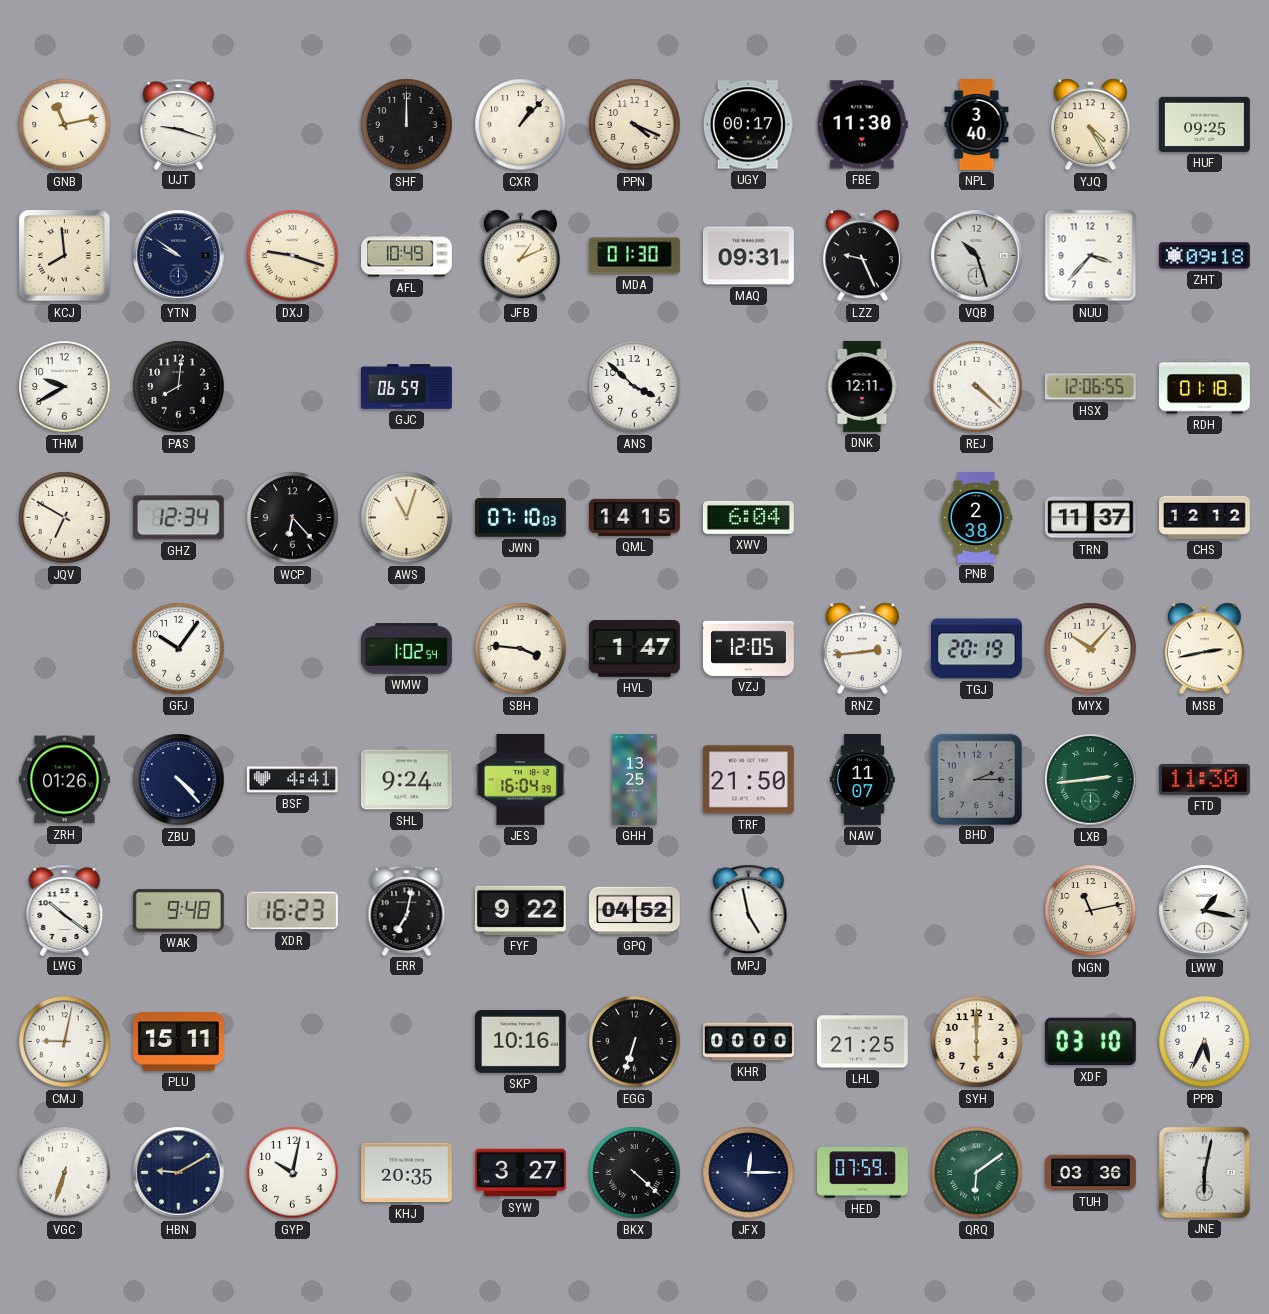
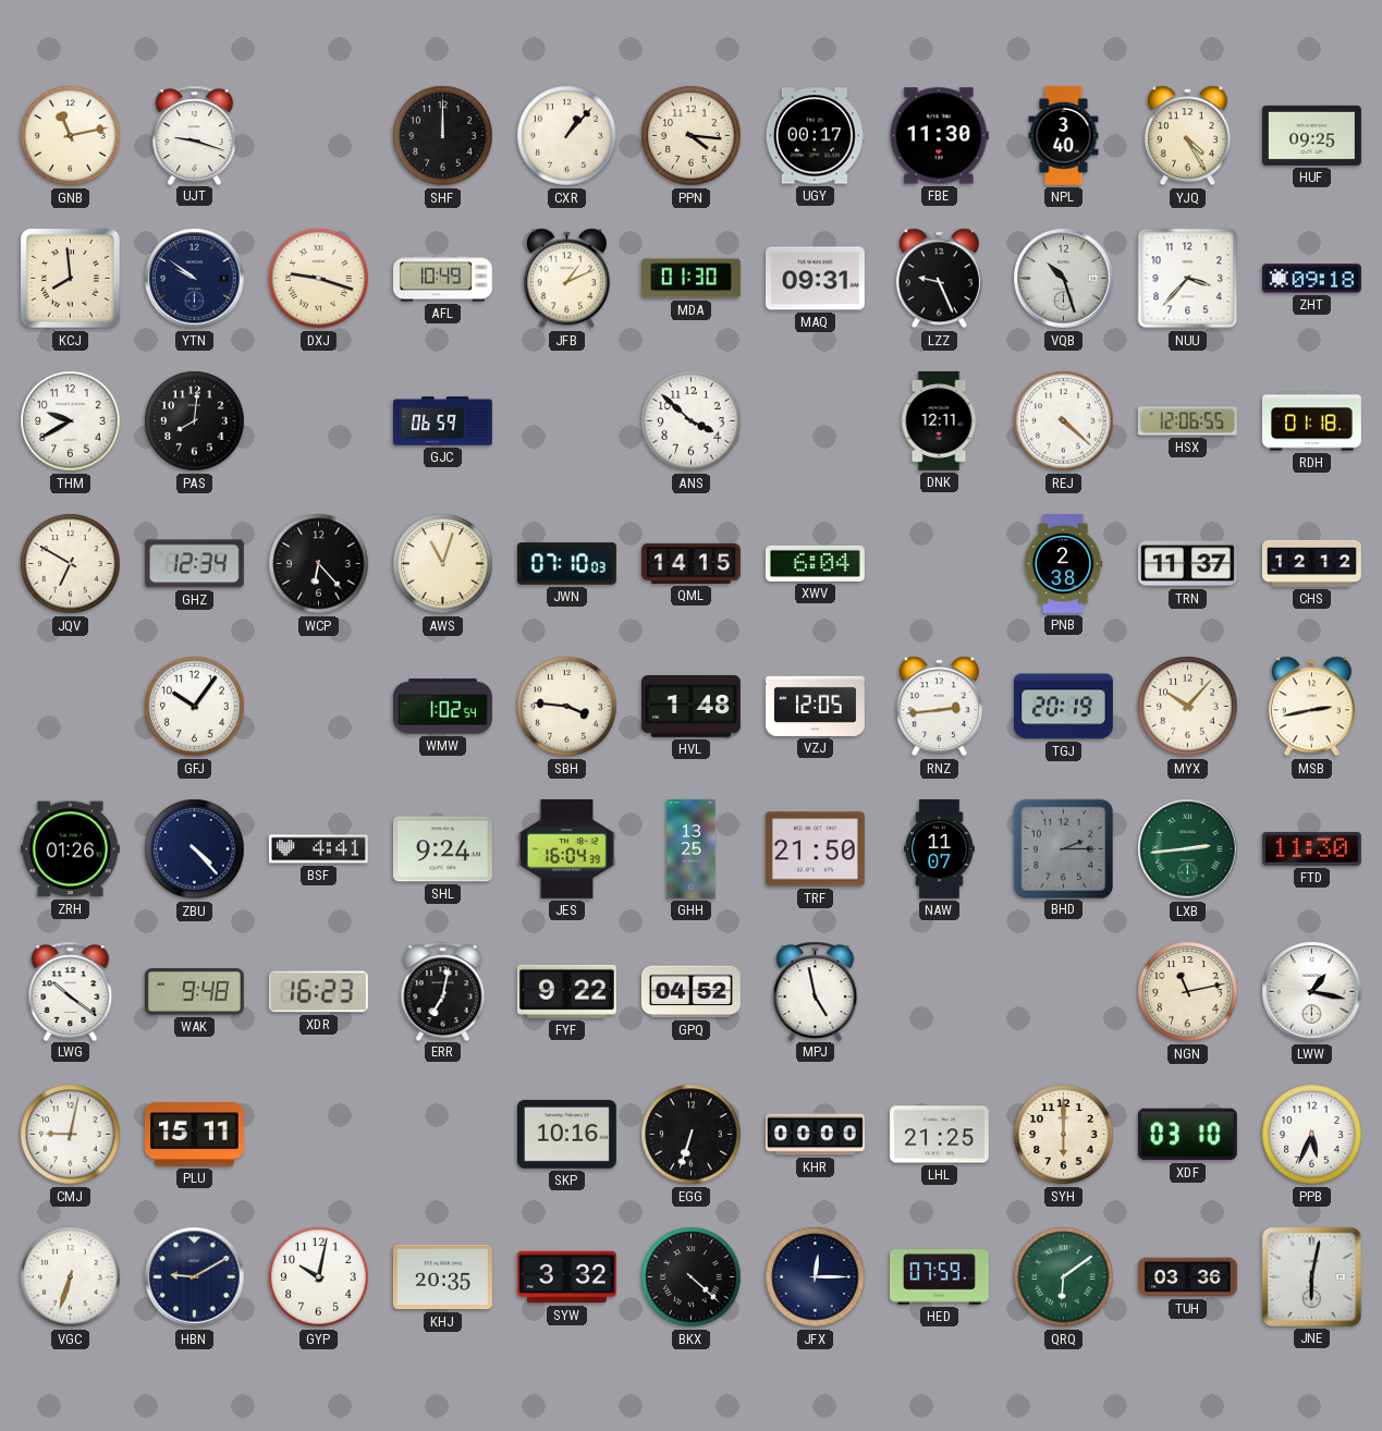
PPN: 4:19 -> 4:16 (692, 136)
HVL: 1:47 -> 1:48 (690, 707)
SYW: 3:27 -> 3:32 (566, 1277)
